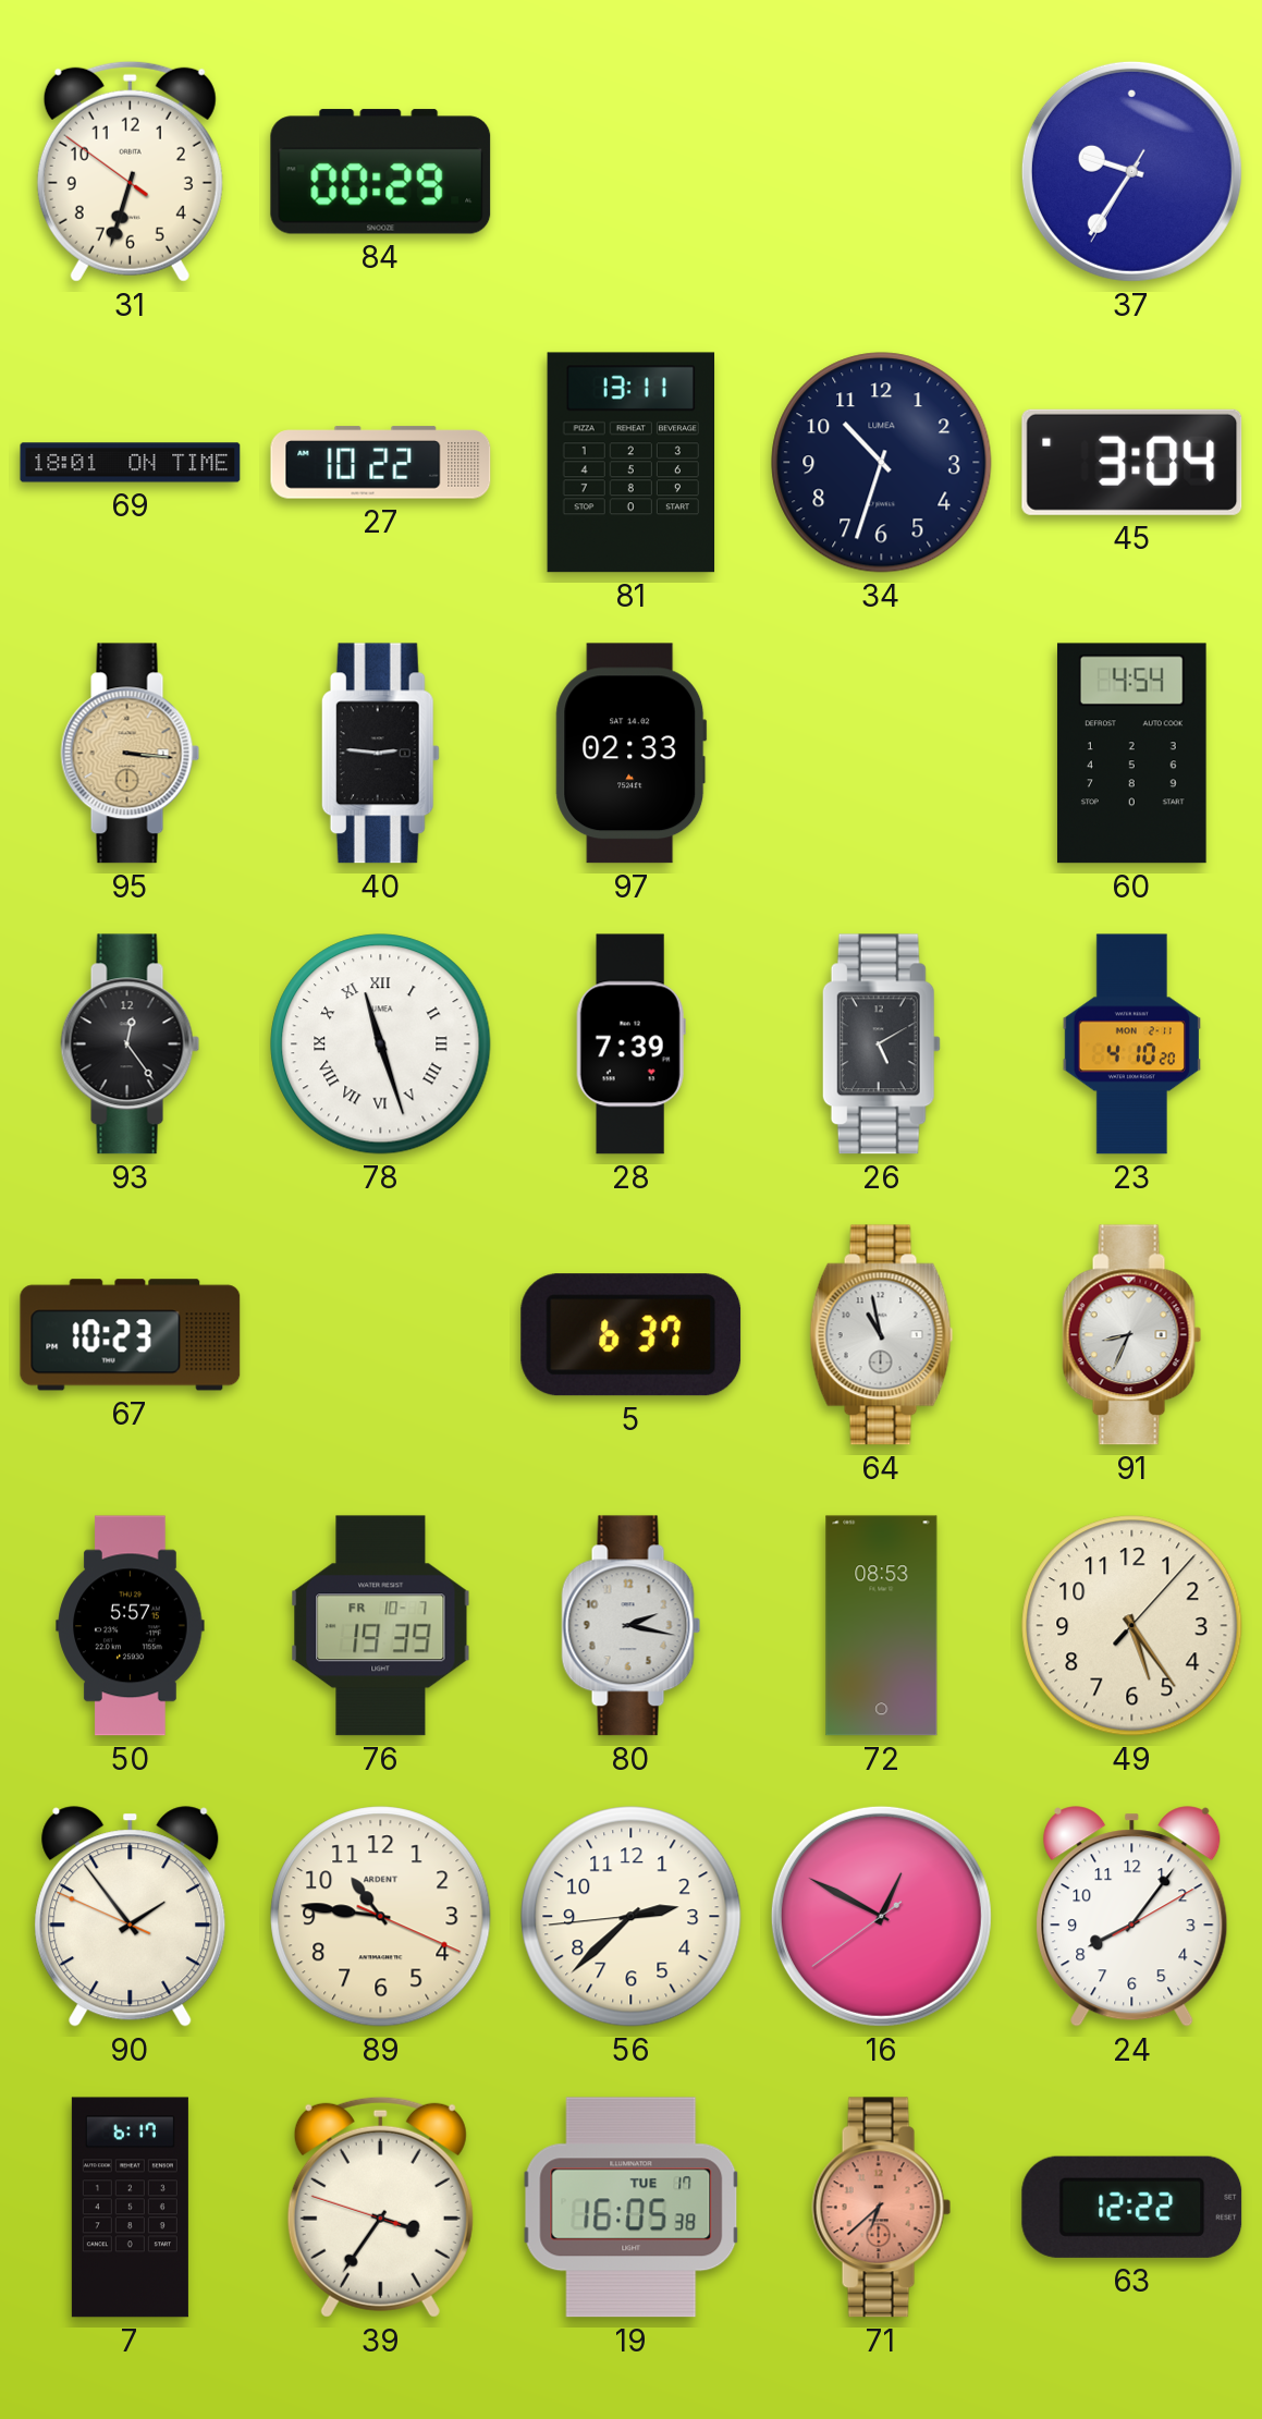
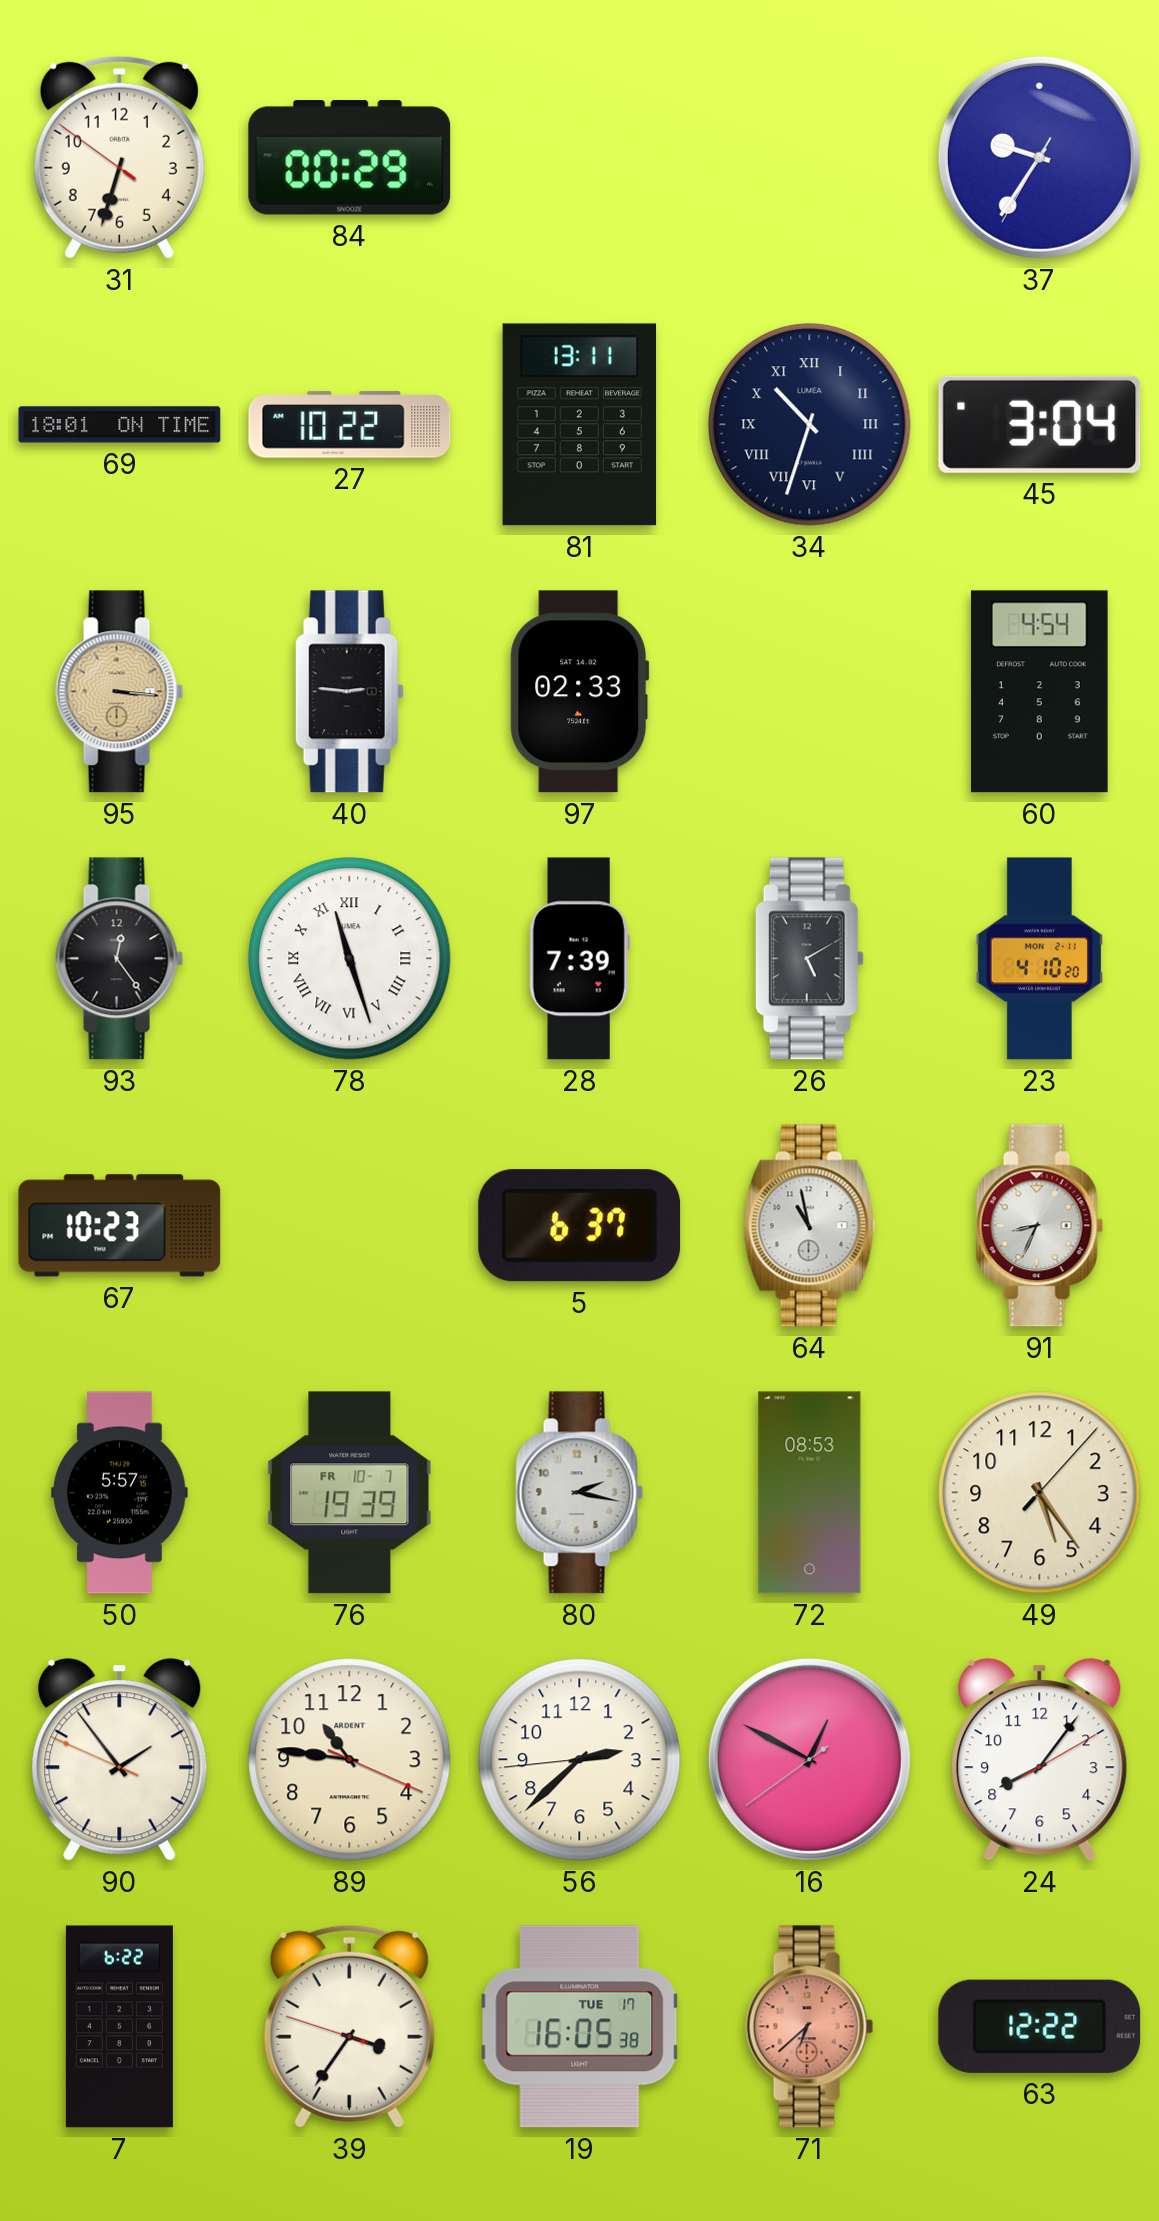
34 numerals: Arabic -> Roman (810, 425)
7: 6:17 -> 6:22 (119, 2027)
